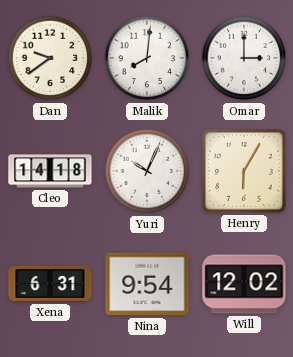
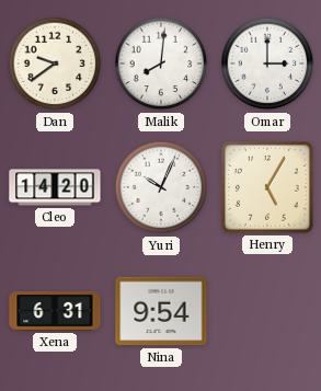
Cleo: 14:18 -> 14:20 (55, 187)
Henry: 6:05 -> 5:05 (267, 187)
Will: 12:02 -> none (244, 284)
